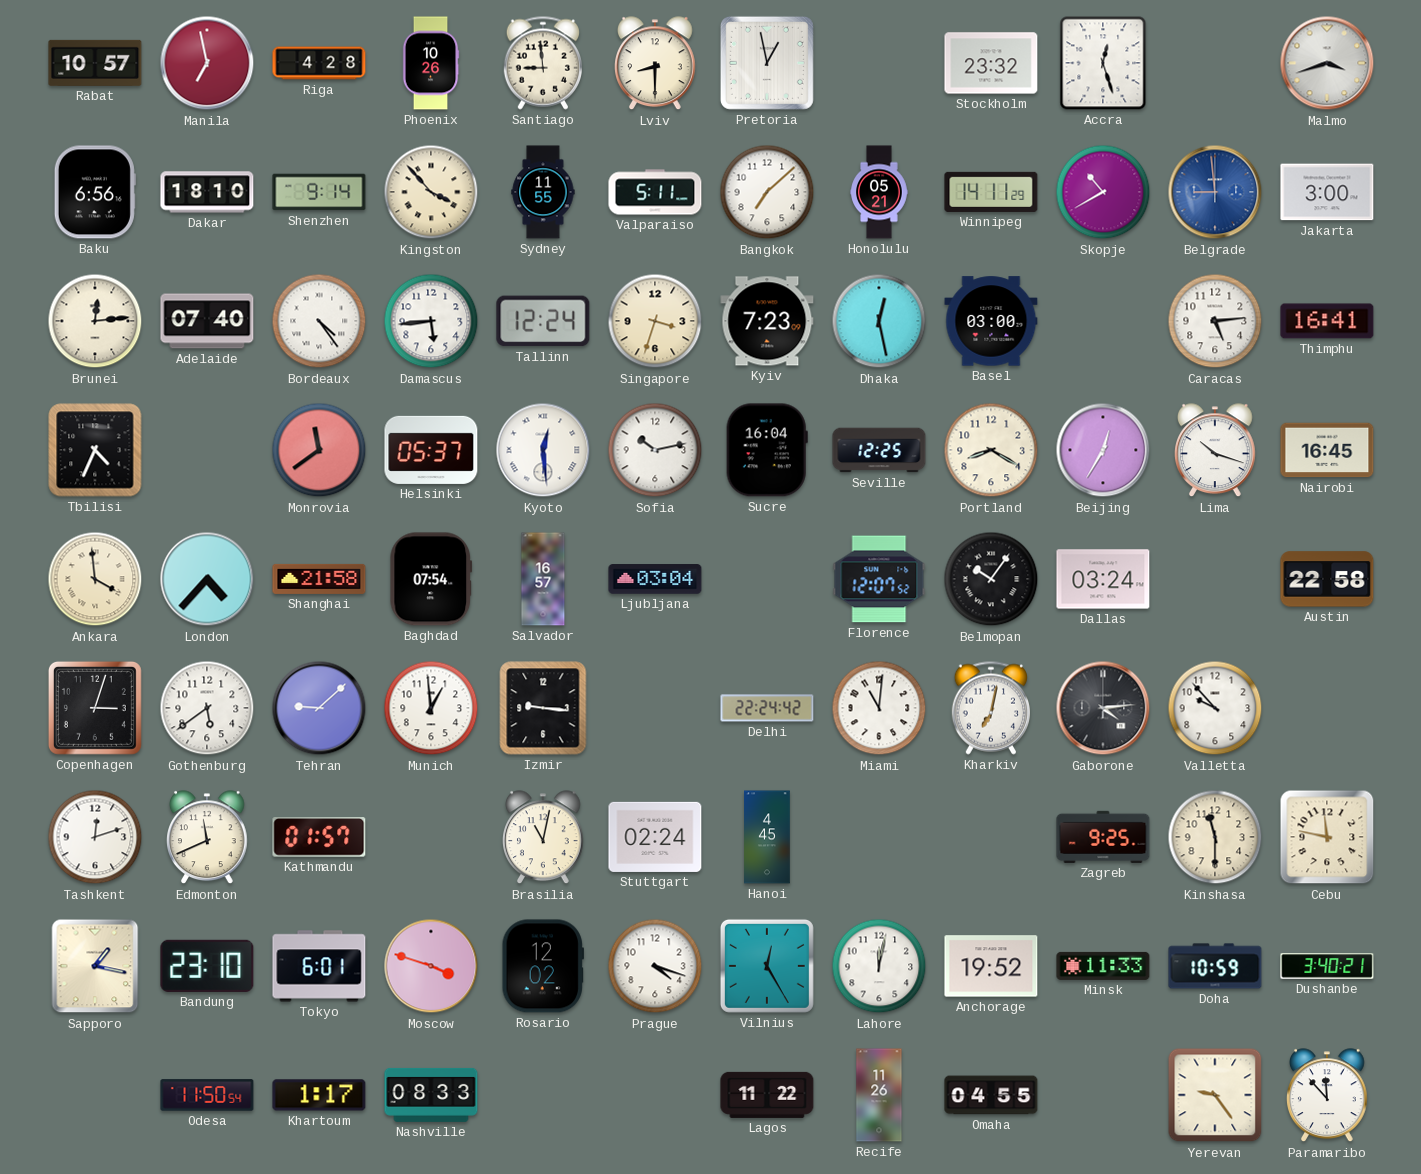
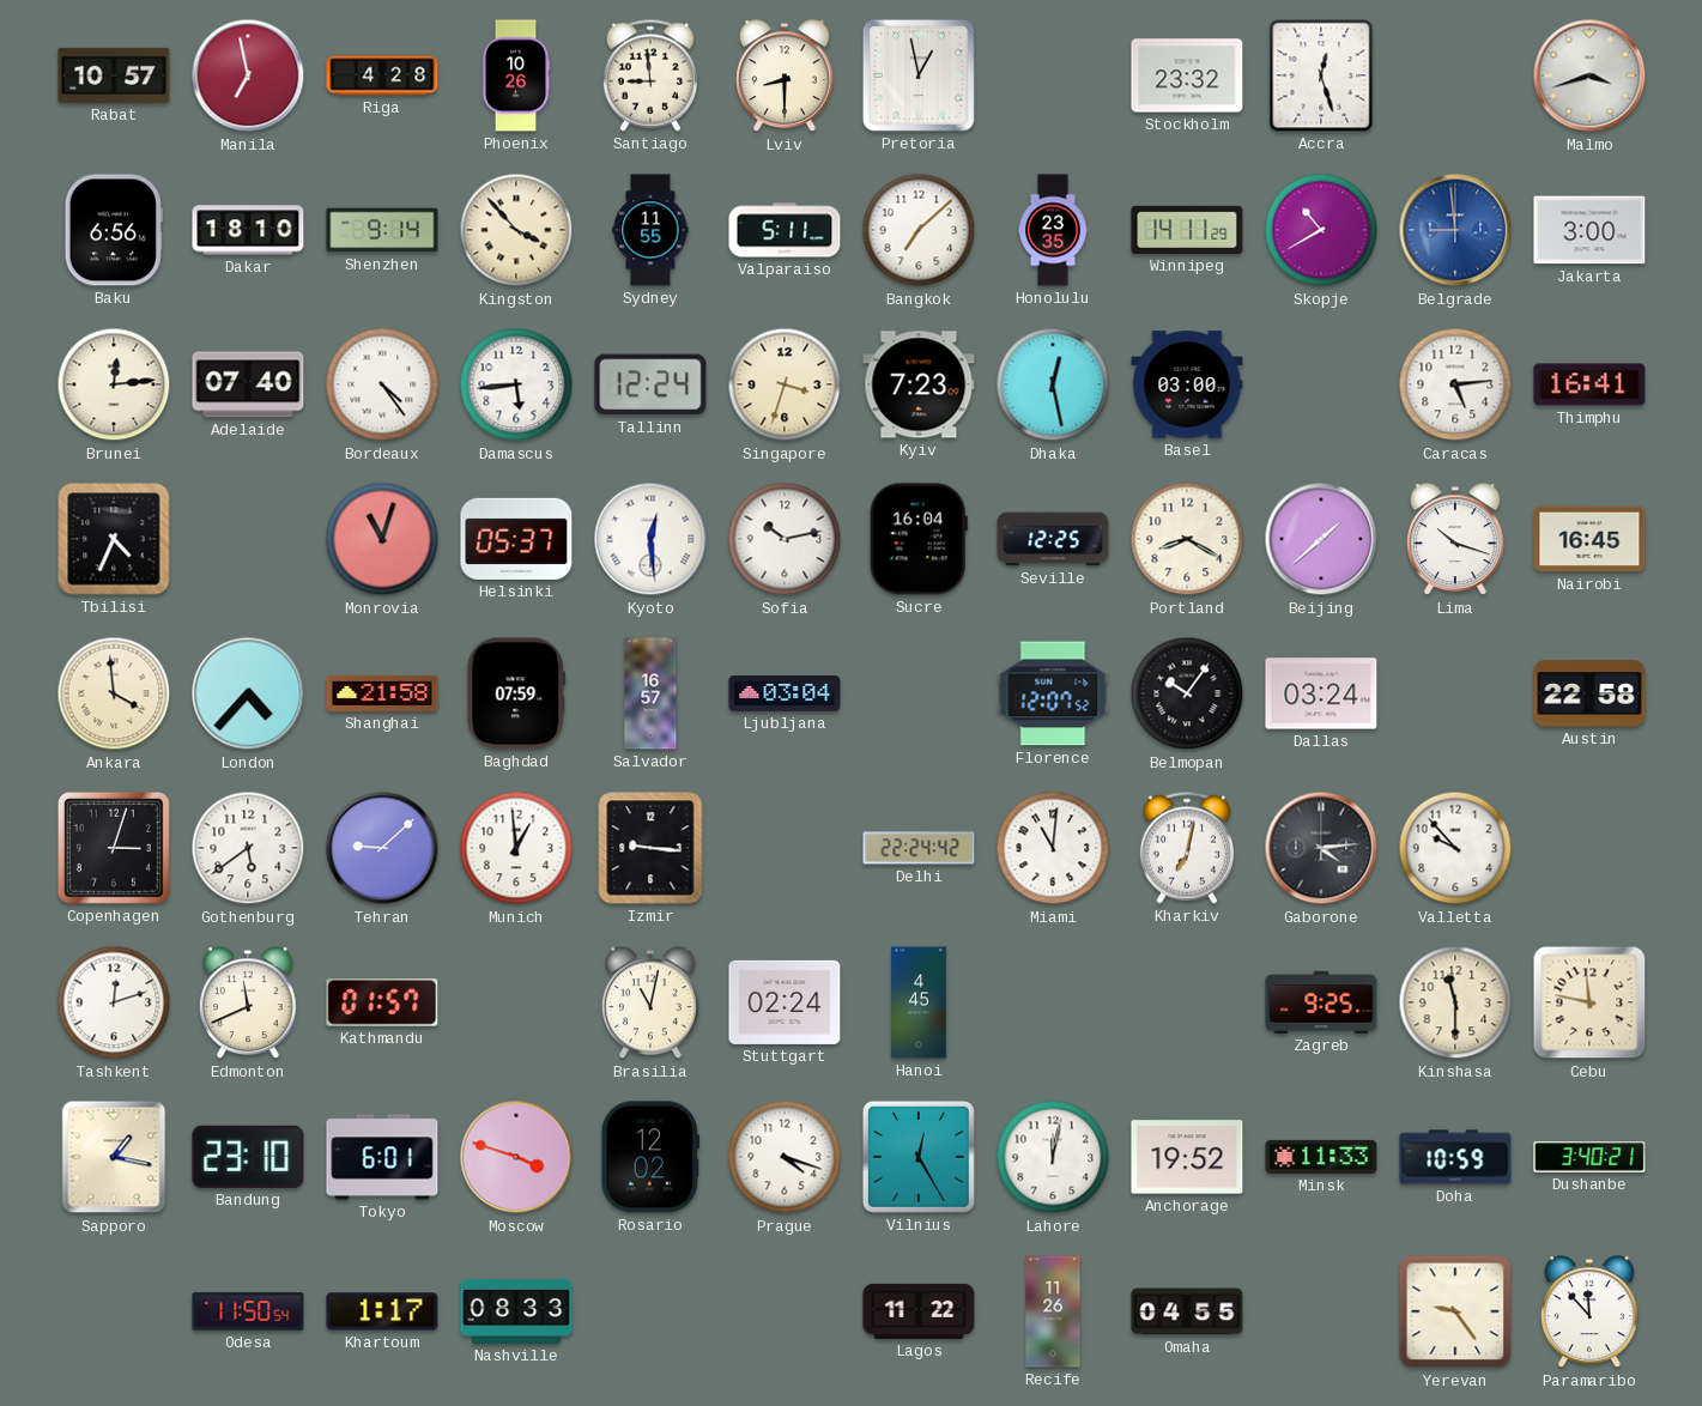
Honolulu: 05:21 -> 23:35 (1053, 230)
Monrovia: 11:39 -> 11:03 (382, 539)
Beijing: 12:35 -> 1:38 (1321, 539)
Baghdad: 07:54 -> 07:59 (516, 693)
